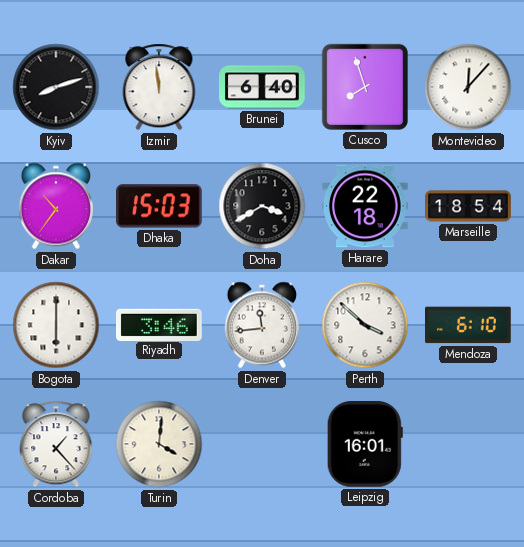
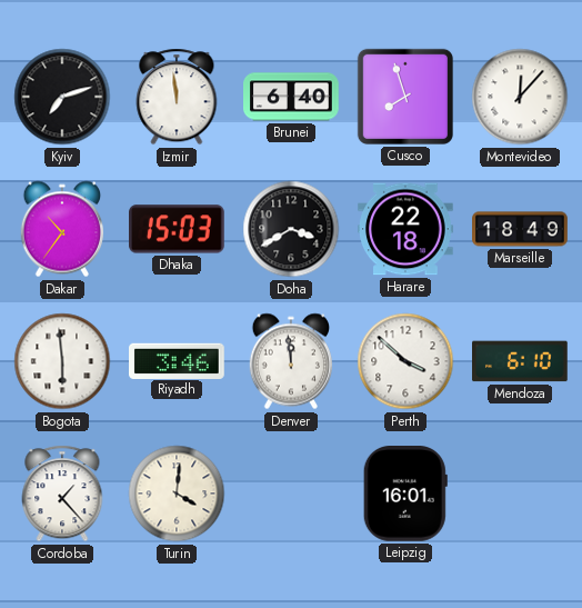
Kyiv: 8:12 -> 7:12 (62, 97)
Marseille: 18:54 -> 18:49 (520, 229)
Bogota: 6:00 -> 5:59 (62, 361)
Denver: 11:44 -> 11:59 (290, 361)
